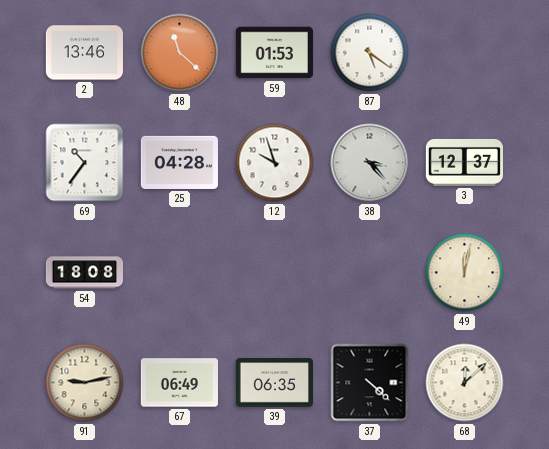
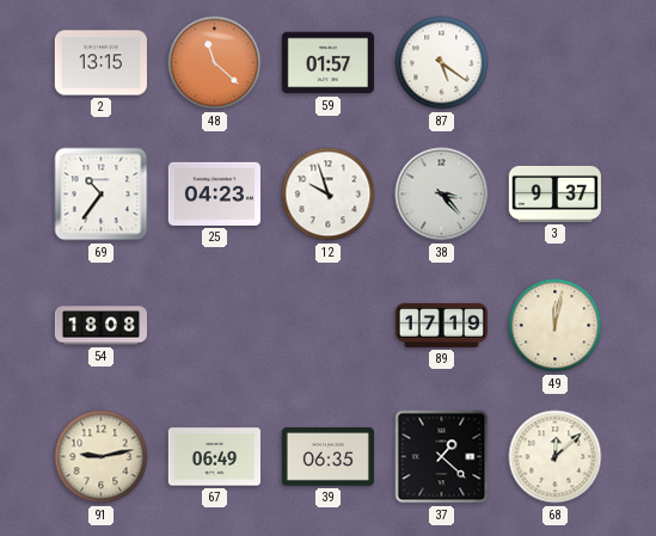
2: 13:46 -> 13:15 (100, 63)
59: 01:53 -> 01:57 (327, 63)
25: 04:28 -> 04:23 (214, 193)
3: 12:37 -> 9:37 (554, 193)
89: none -> 17:19 (441, 325)
37: 4:22 -> 1:22 (442, 457)
